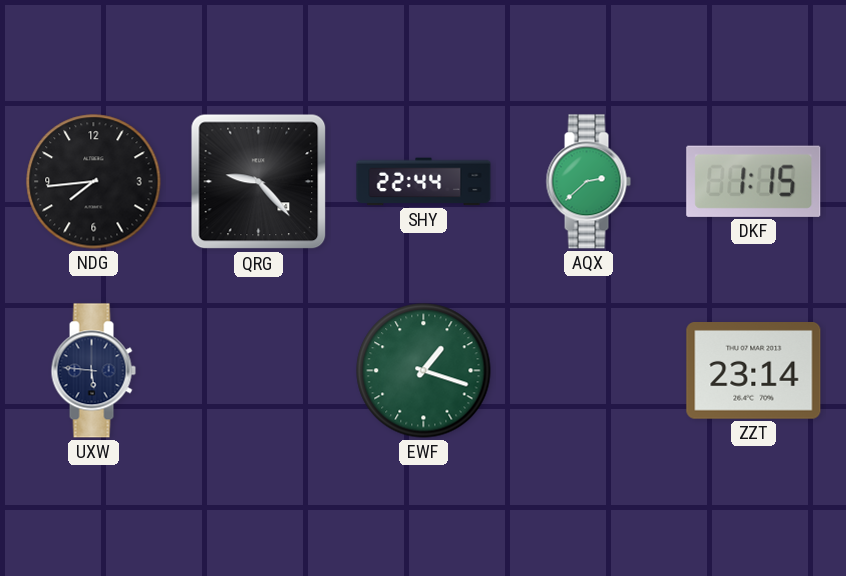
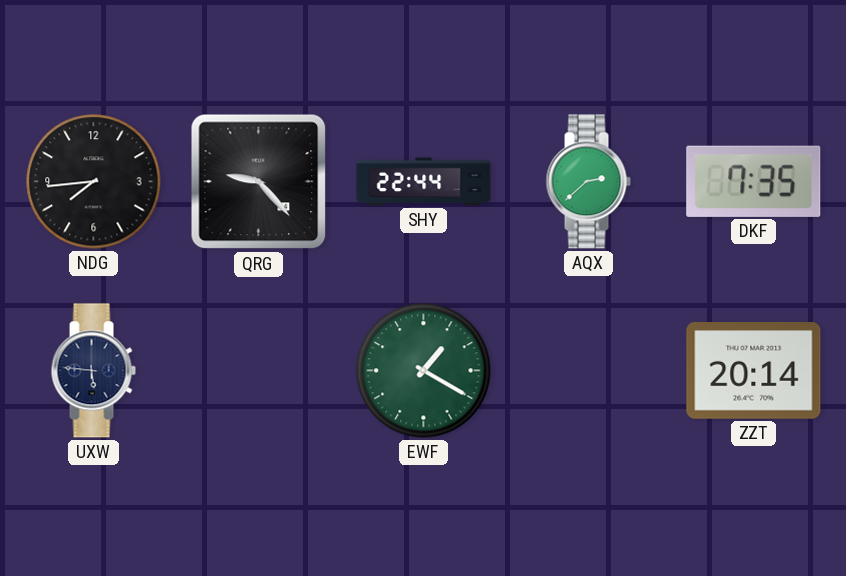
DKF: 1:15 -> 7:35 (754, 181)
EWF: 1:18 -> 1:20 (424, 371)
ZZT: 23:14 -> 20:14 (754, 371)
